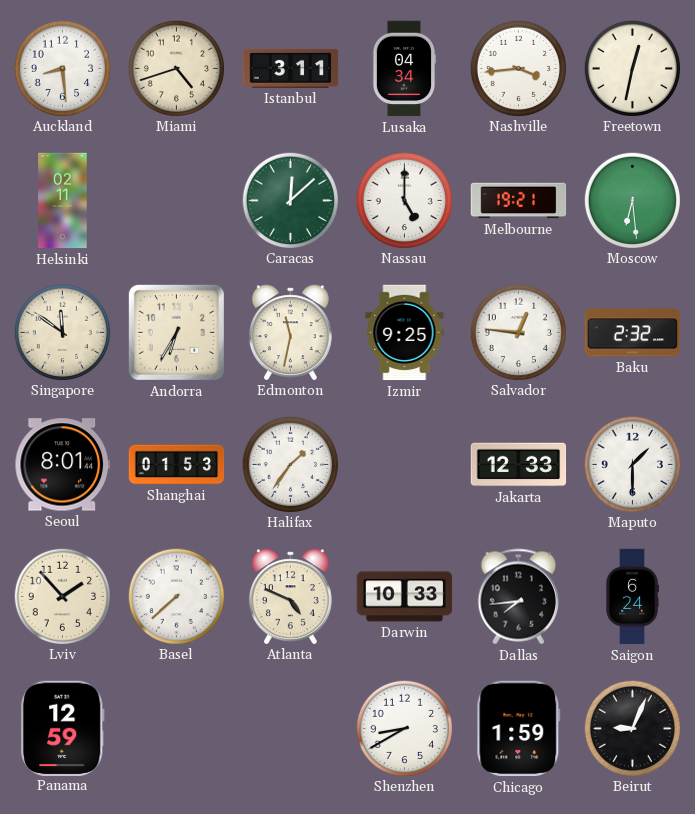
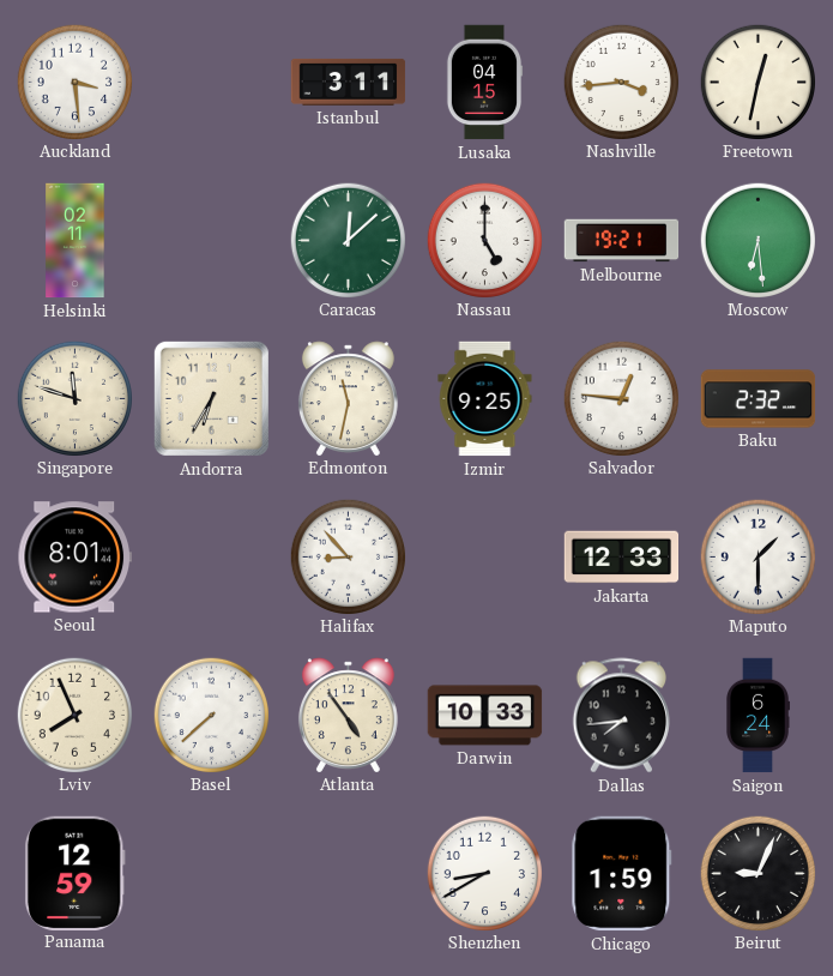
Auckland: 8:29 -> 3:29 (74, 82)
Miami: 4:42 -> none (176, 68)
Lusaka: 04:34 -> 04:15 (484, 83)
Singapore: 11:51 -> 11:48 (74, 398)
Shanghai: 01:53 -> none (177, 465)
Halifax: 1:36 -> 8:53 (348, 556)
Lviv: 1:53 -> 7:56 (74, 715)
Atlanta: 4:49 -> 4:54 (348, 715)
